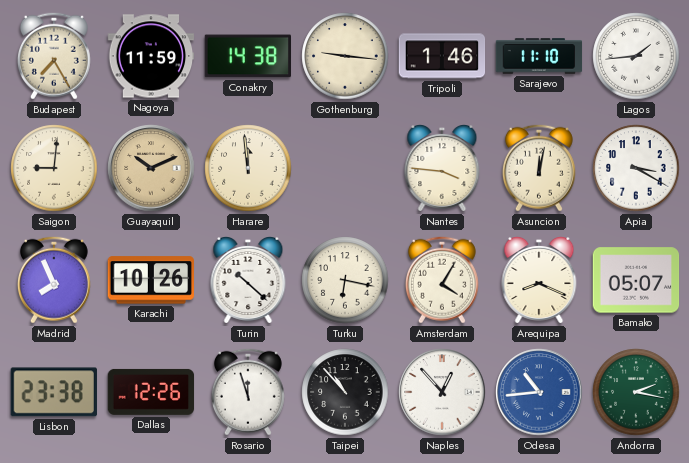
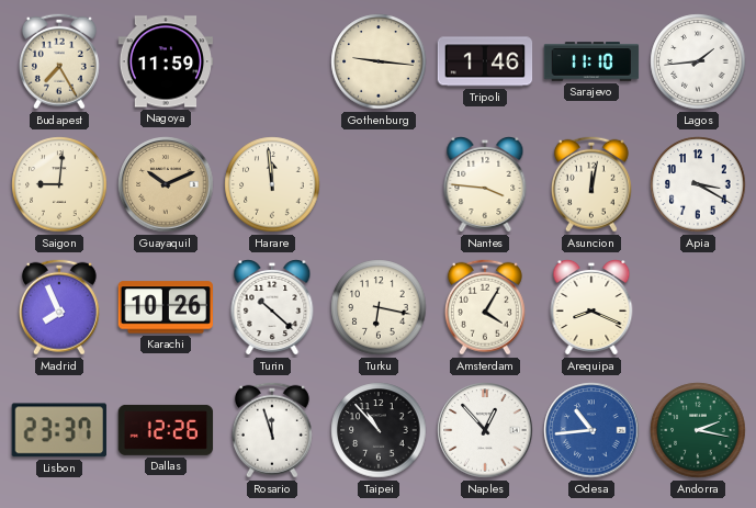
Conakry: 14:38 -> none (247, 56)
Bamako: 05:07 -> none (636, 280)
Lisbon: 23:38 -> 23:37 (59, 430)
